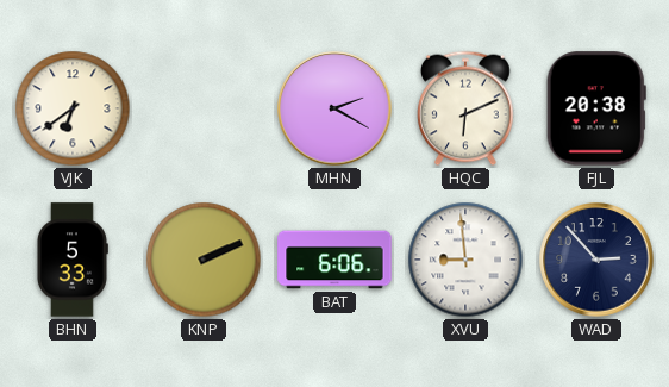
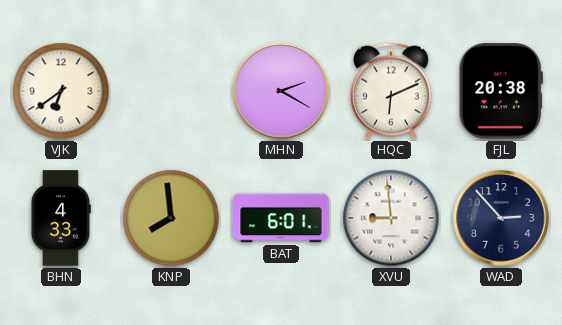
BHN: 5:33 -> 4:33 (60, 218)
KNP: 2:11 -> 7:59 (171, 218)
BAT: 6:06 -> 6:01 (281, 218)
